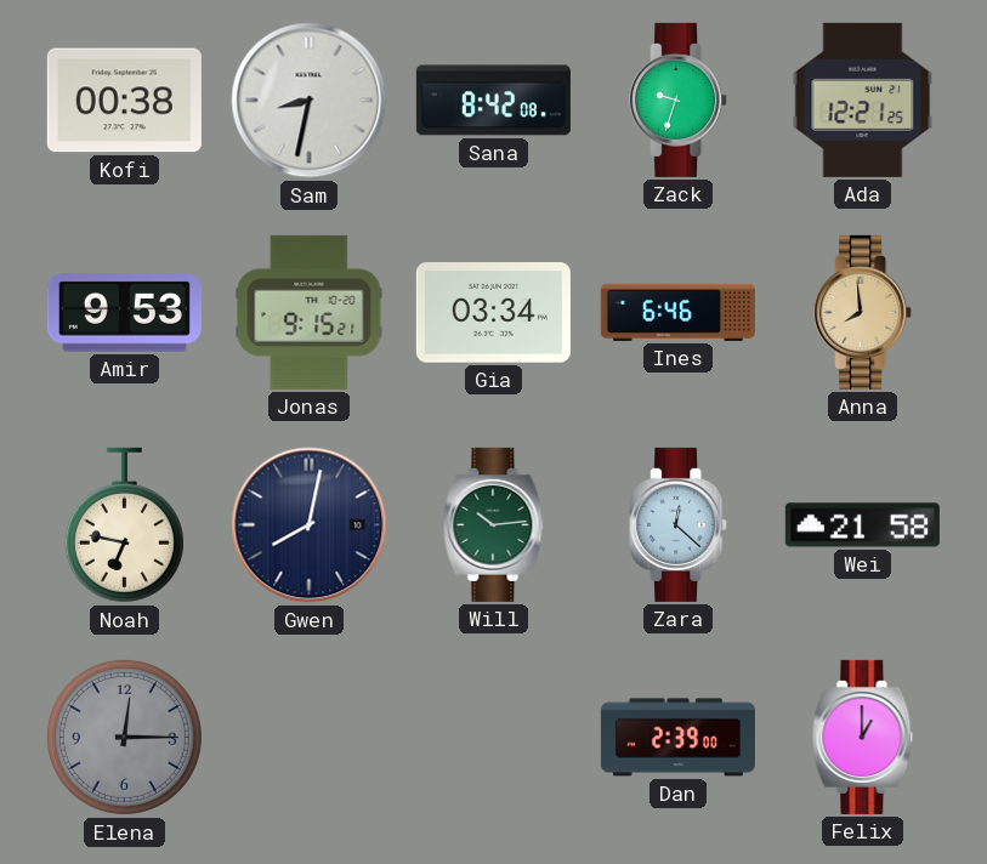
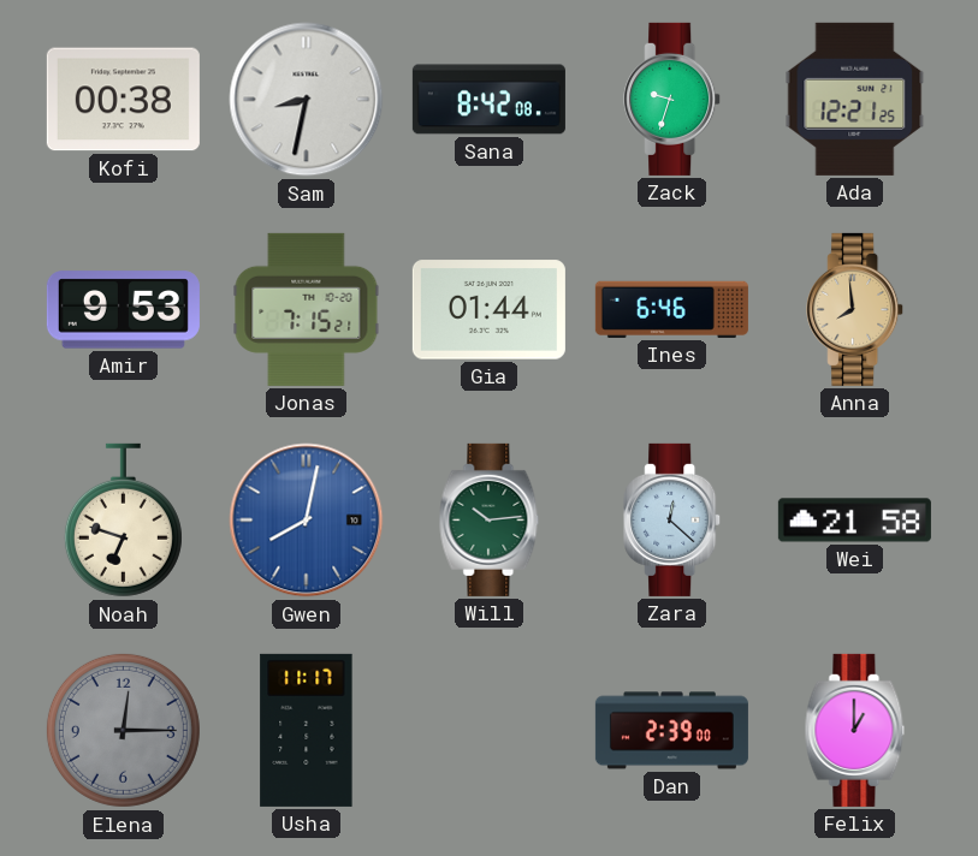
Jonas: 9:15 -> 7:15 (307, 309)
Gia: 03:34 -> 01:44 (488, 310)
Noah: 6:47 -> 6:48 (123, 521)
Gwen dial: navy -> blue (307, 521)
Usha: none -> 11:17 (307, 730)
